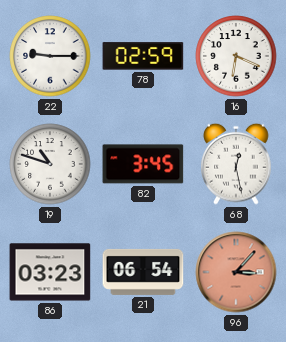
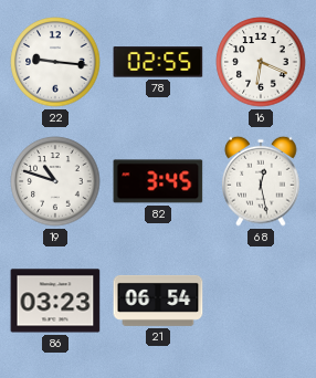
22: 9:15 -> 9:16 (55, 62)
78: 02:59 -> 02:55 (158, 62)
96: 3:07 -> none (236, 272)
